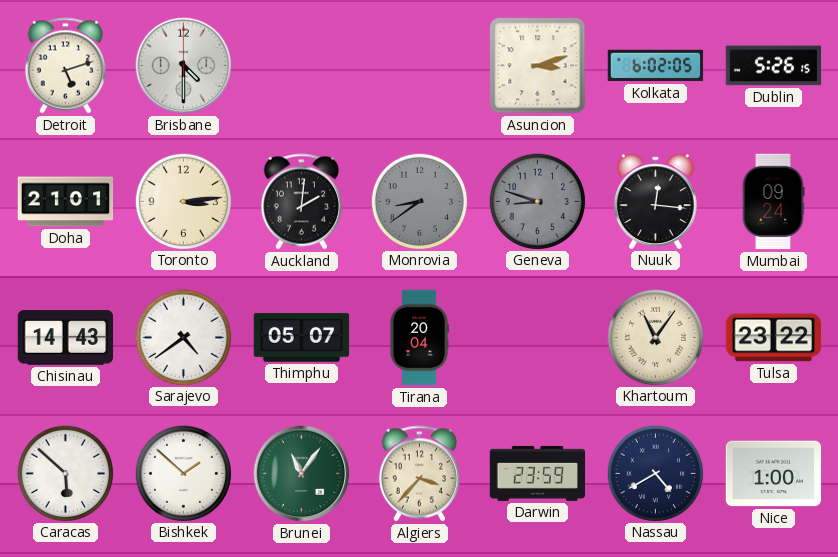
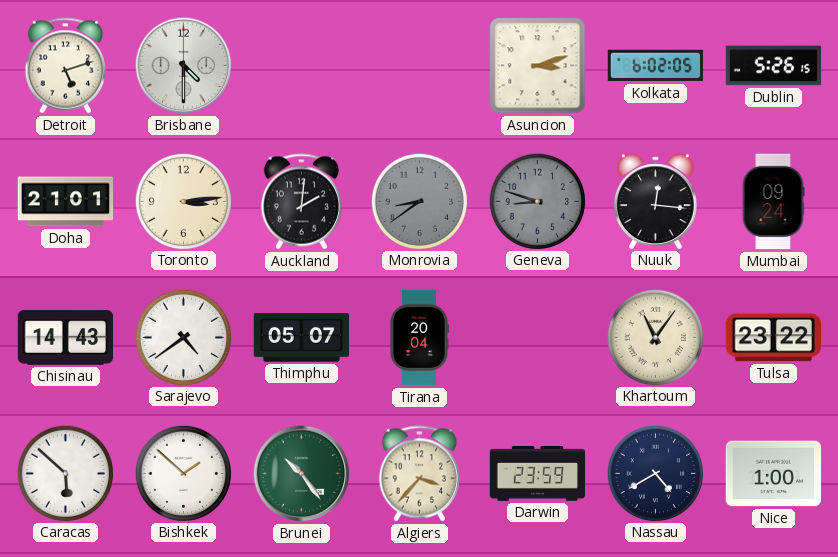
Brunei: 11:06 -> 10:24 (302, 474)
